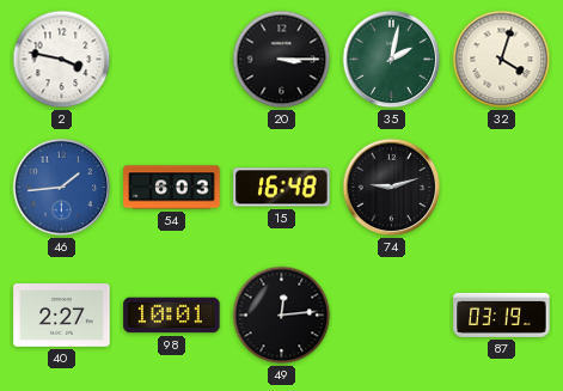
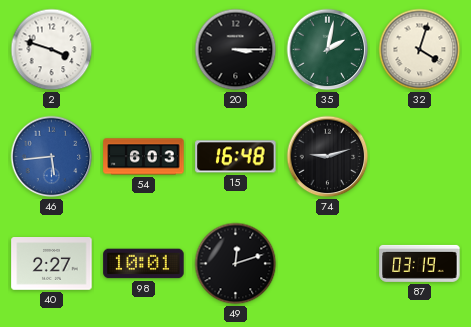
2: 3:47 -> 3:48 (52, 50)
46: 1:44 -> 5:44 (52, 157)
49: 12:14 -> 12:12 (236, 264)
